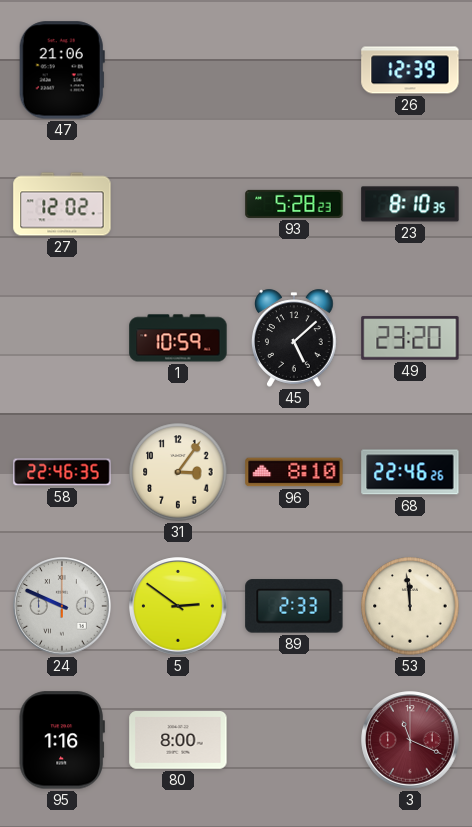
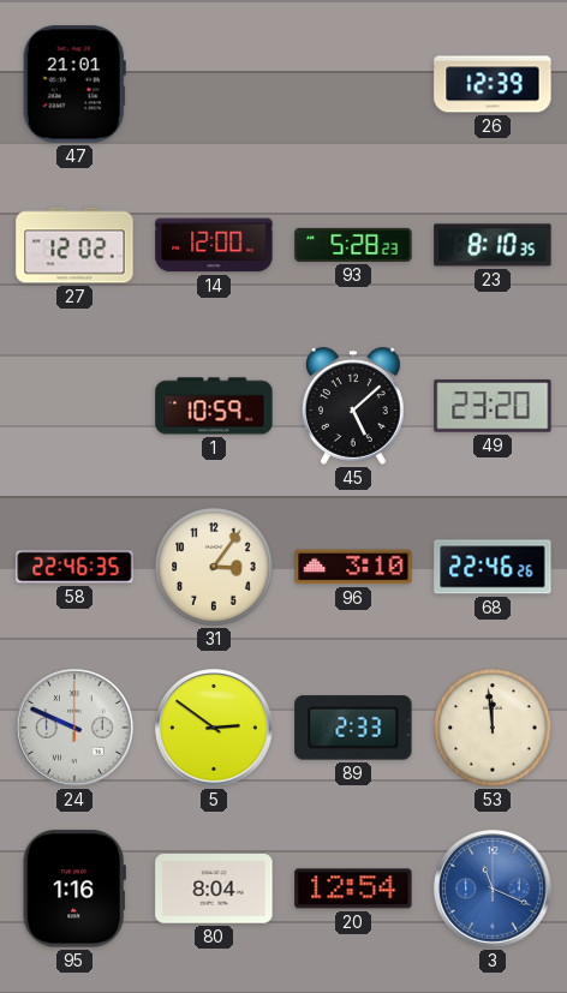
47: 21:06 -> 21:01 (74, 84)
14: none -> 12:00 (214, 245)
96: 8:10 -> 3:10 (353, 567)
80: 8:00 -> 8:04 (214, 890)
20: none -> 12:54 (353, 889)
3 dial: burgundy -> blue (493, 889)
